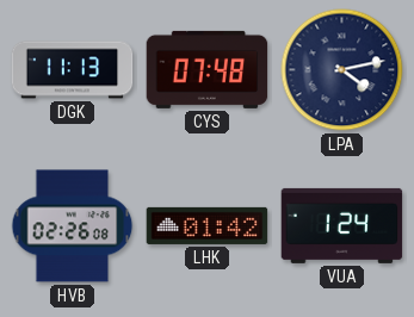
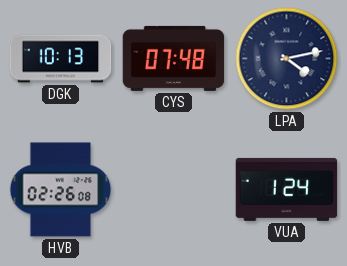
DGK: 11:13 -> 10:13 (61, 59)
LHK: 01:42 -> none (208, 225)
